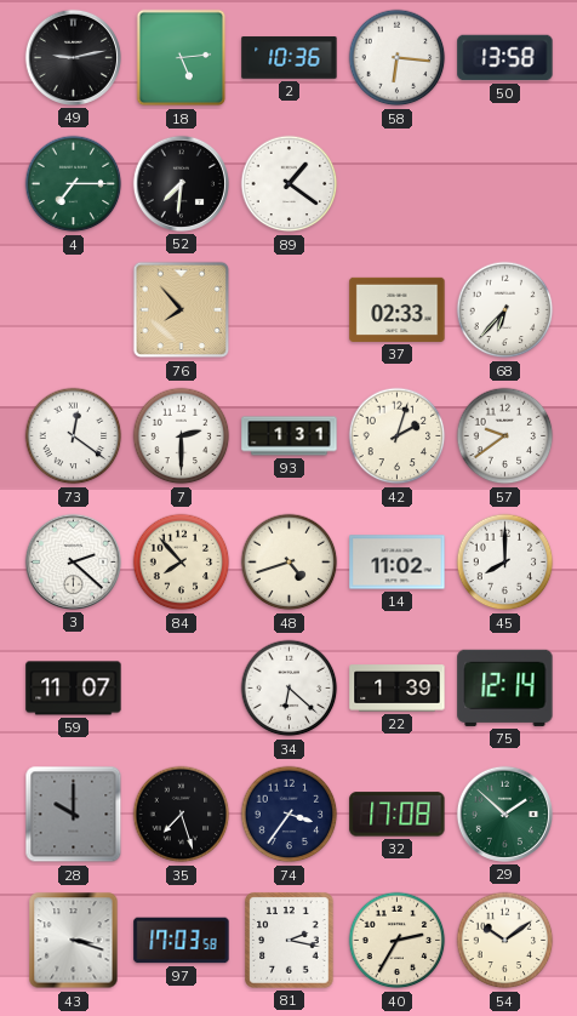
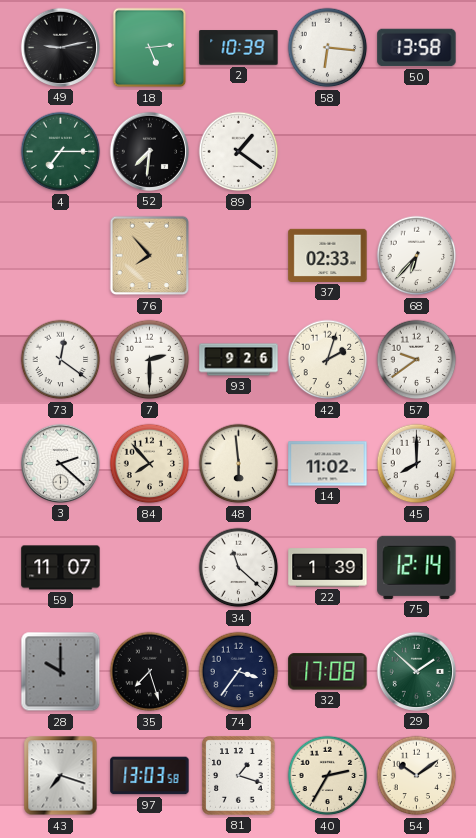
2: 10:36 -> 10:39 (239, 48)
93: 1:31 -> 9:26 (239, 360)
48: 4:42 -> 5:59 (239, 464)
34: 6:22 -> 11:22 (239, 568)
43: 3:18 -> 7:18 (61, 776)
97: 17:03 -> 13:03 (150, 776)
81: 2:17 -> 1:18 (239, 776)
